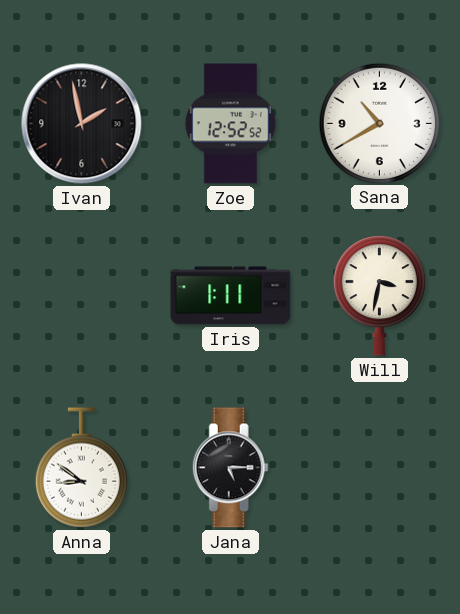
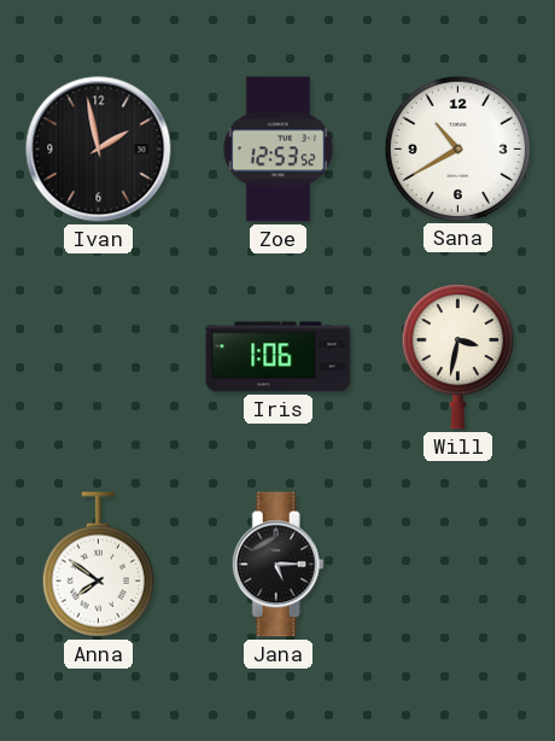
Zoe: 12:52 -> 12:53 (277, 150)
Iris: 1:11 -> 1:06 (279, 357)
Anna: 8:51 -> 7:51 (98, 565)
